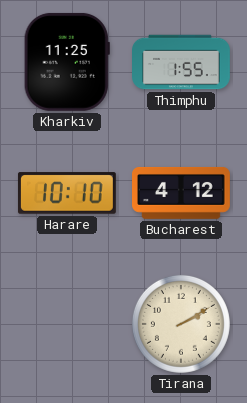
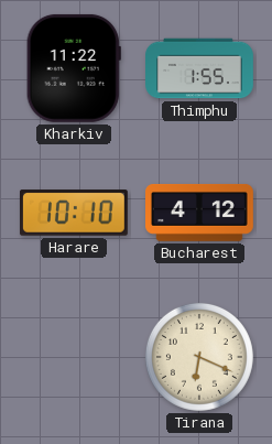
Kharkiv: 11:25 -> 11:22 (74, 68)
Tirana: 2:10 -> 6:19 (199, 357)
